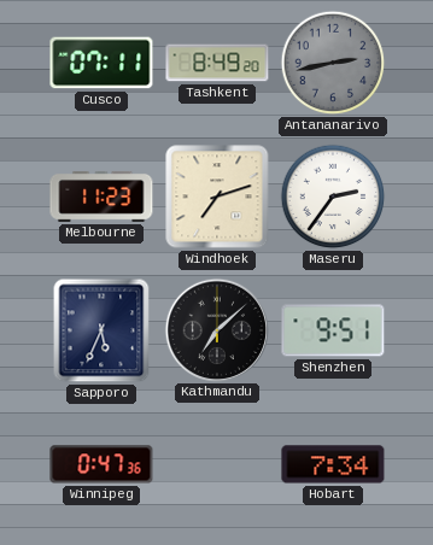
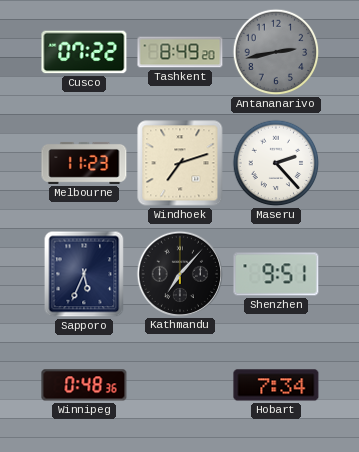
Cusco: 07:11 -> 07:22 (84, 52)
Maseru: 2:36 -> 2:23 (276, 163)
Kathmandu: 7:08 -> 7:07 (179, 273)
Winnipeg: 0:47 -> 0:48 (84, 385)
